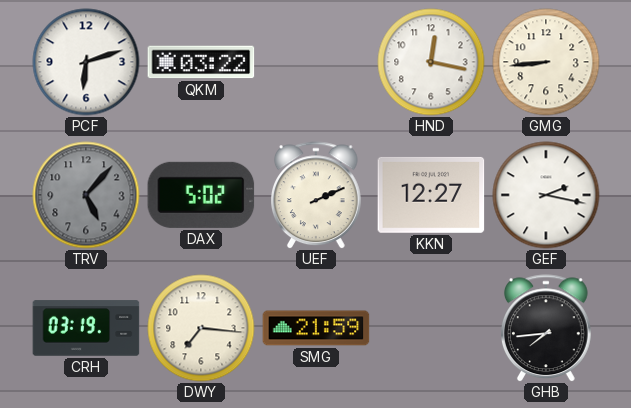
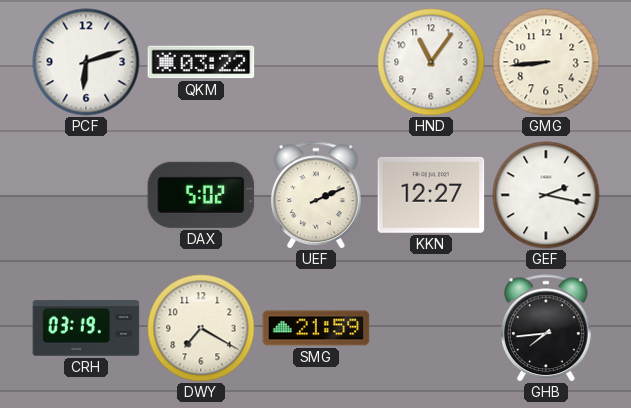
HND: 12:17 -> 11:06 (431, 62)
TRV: 5:07 -> none (86, 195)
DWY: 7:16 -> 7:20 (201, 328)
